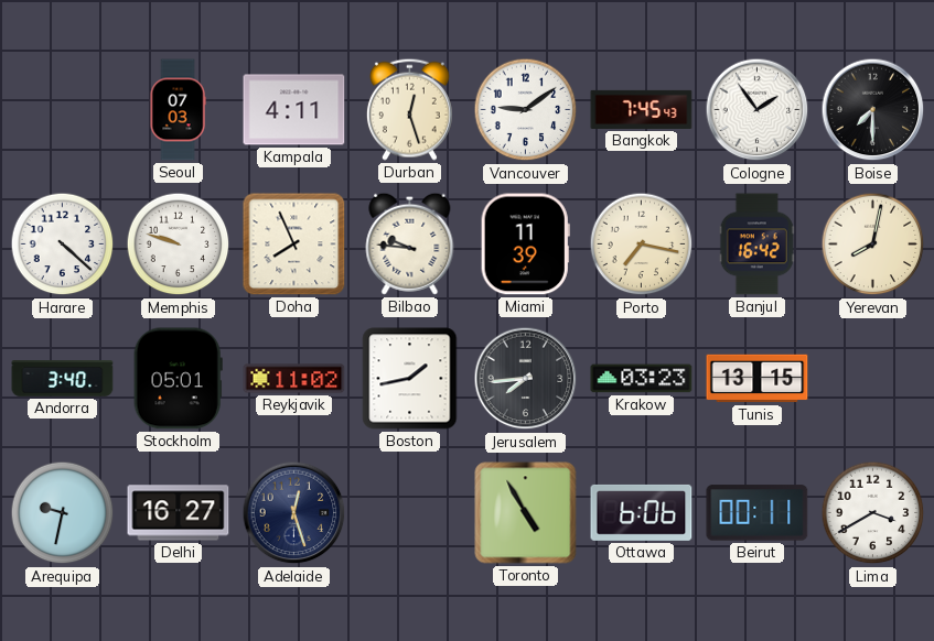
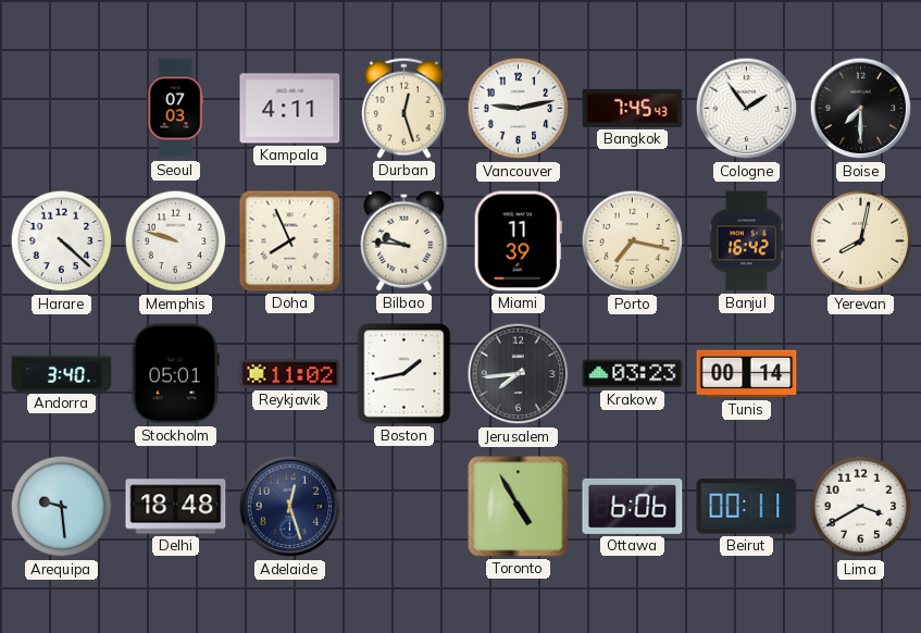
Vancouver: 9:09 -> 9:13 (519, 109)
Tunis: 13:15 -> 00:14 (747, 374)
Arequipa: 9:32 -> 9:29 (62, 507)
Delhi: 16:27 -> 18:48 (176, 507)
